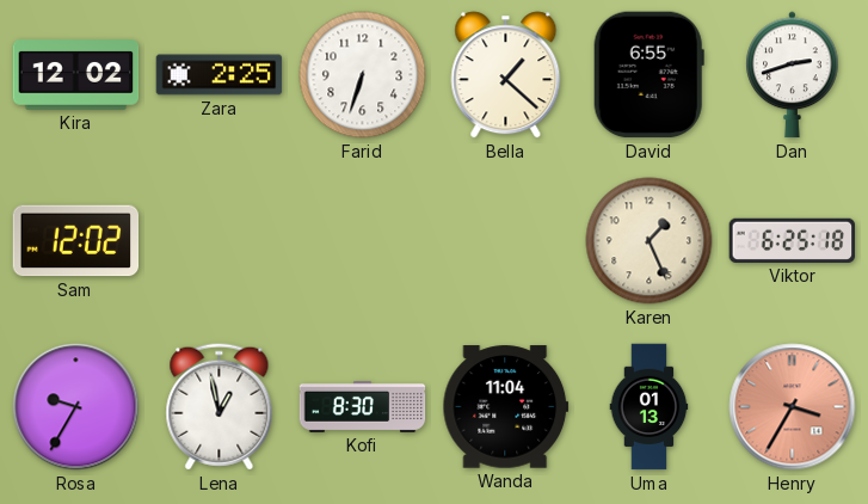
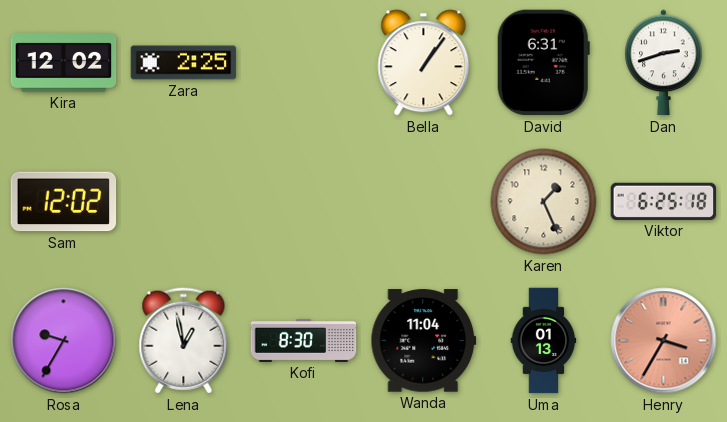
Farid: 6:33 -> none (363, 75)
Bella: 1:22 -> 1:06 (424, 63)
David: 6:55 -> 6:31 (543, 63)
